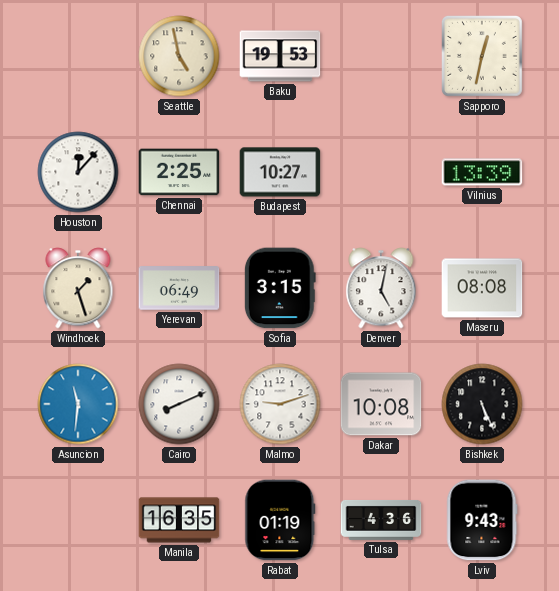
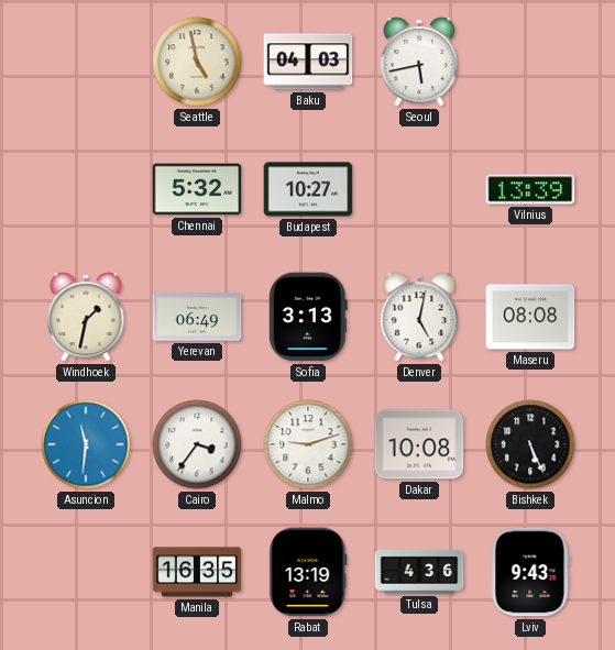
Baku: 19:53 -> 04:03 (308, 62)
Seoul: none -> 5:43 (419, 62)
Sapporo: 12:32 -> none (482, 56)
Houston: 12:07 -> none (78, 172)
Chennai: 2:25 -> 5:32 (197, 189)
Windhoek: 1:27 -> 1:32 (86, 317)
Sofia: 3:15 -> 3:13 (308, 317)
Cairo: 8:11 -> 3:36 (197, 444)
Rabat: 01:19 -> 13:19 (308, 572)
